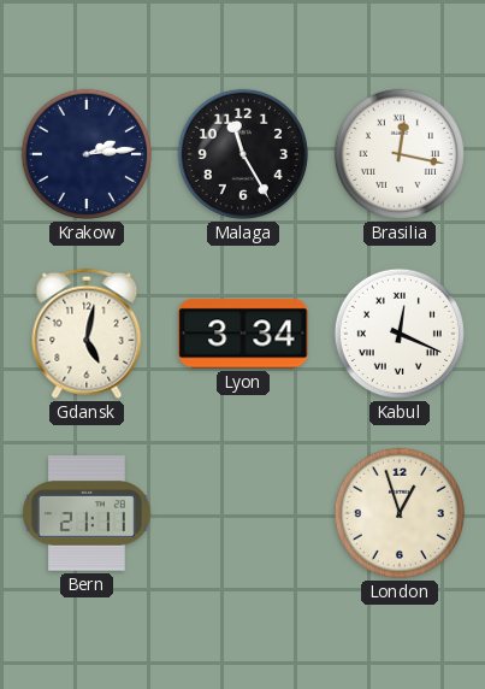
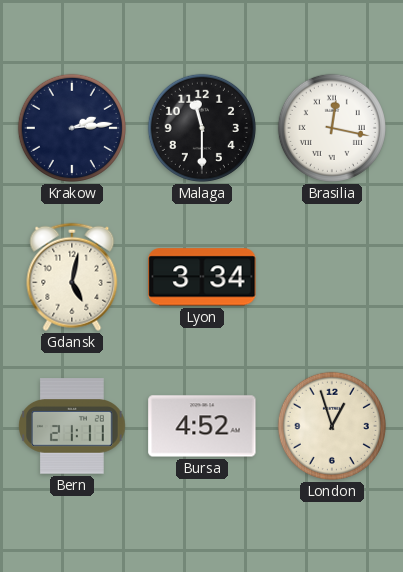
Malaga: 11:25 -> 11:30 (202, 128)
Kabul: 12:19 -> none (400, 334)
Bursa: none -> 4:52 (202, 426)
